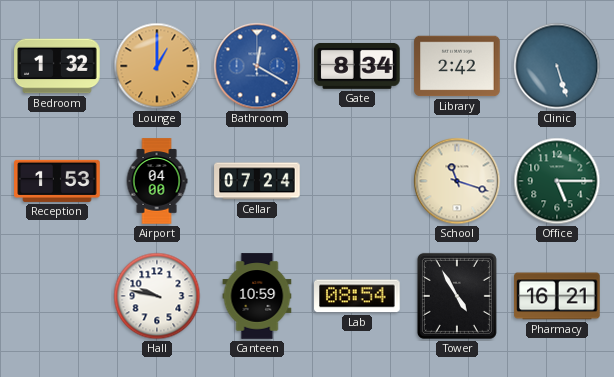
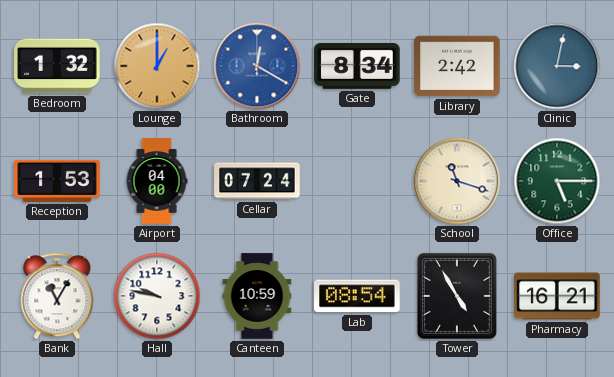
Clinic: 5:27 -> 3:02 (557, 66)
Bank: none -> 11:05 (57, 296)
